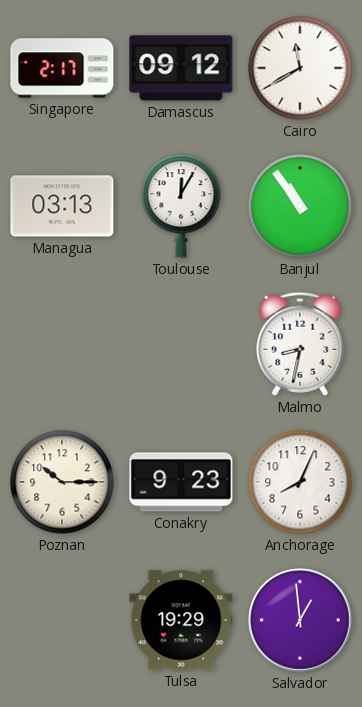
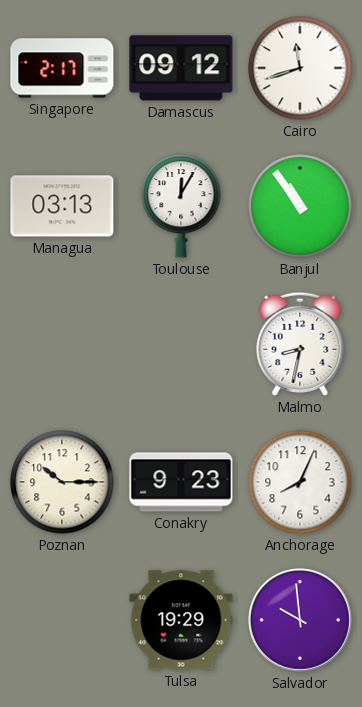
Cairo: 11:40 -> 11:42 (300, 68)
Salvador: 12:59 -> 9:59 (301, 621)
